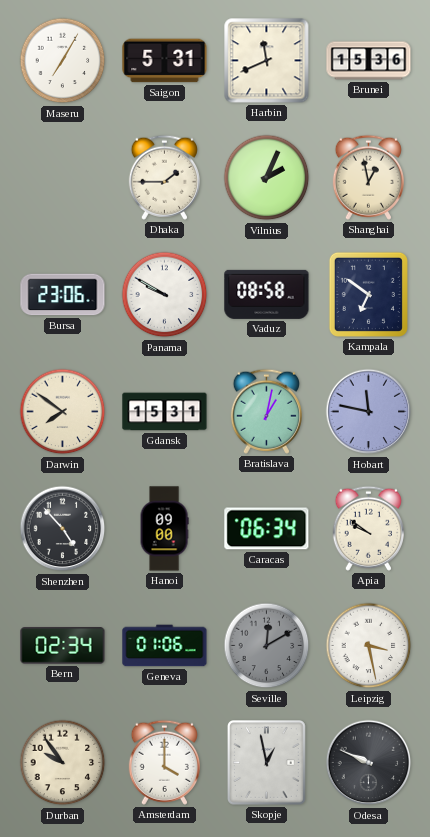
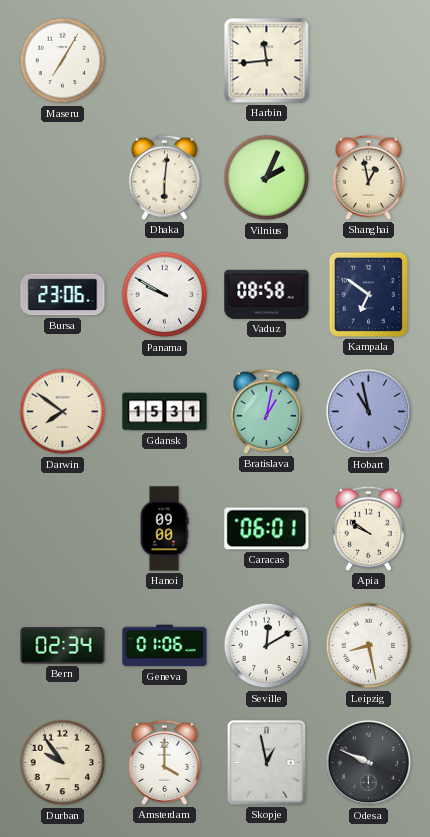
Saigon: 5:31 -> none (165, 61)
Harbin: 11:41 -> 11:44 (267, 61)
Brunei: 15:36 -> none (369, 61)
Dhaka: 1:45 -> 6:01 (164, 177)
Hobart: 11:47 -> 10:58 (369, 412)
Shenzhen: 4:53 -> none (63, 529)
Caracas: 06:34 -> 06:01 (267, 529)
Seville dial: grey -> white (267, 646)
Leipzig: 3:28 -> 8:28 (369, 646)
